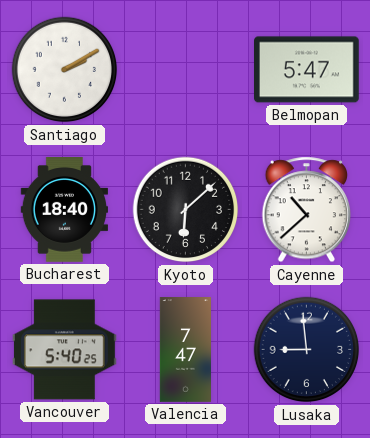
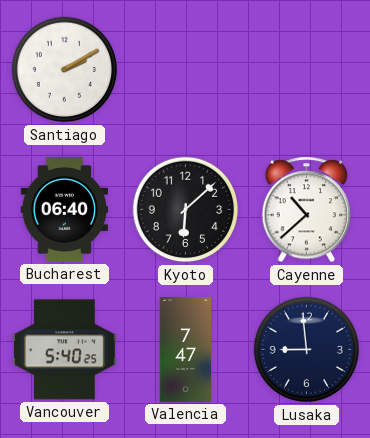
Belmopan: 5:47 -> none (307, 70)
Bucharest: 18:40 -> 06:40 (64, 210)
